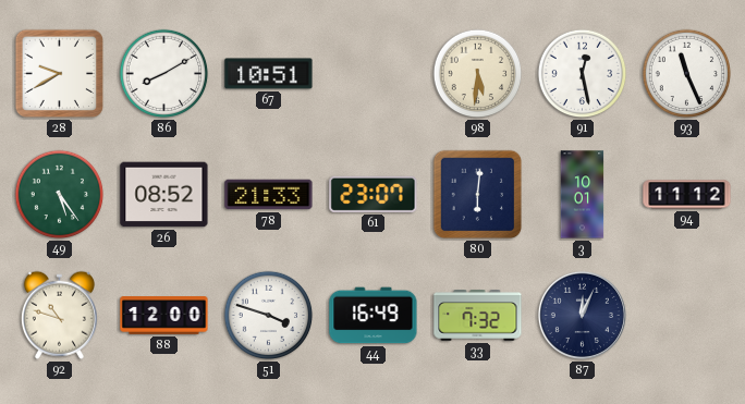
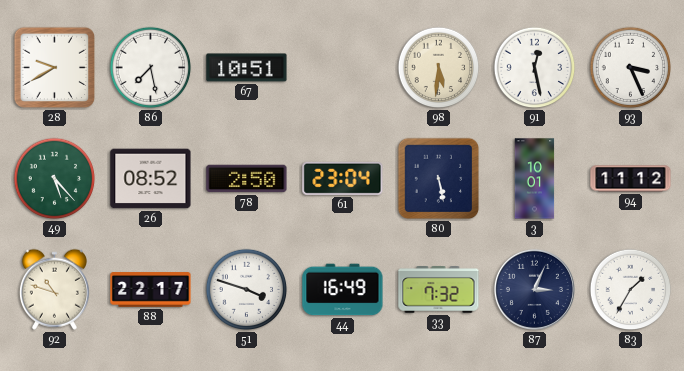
86: 8:10 -> 7:28 (151, 68)
93: 11:26 -> 3:26 (631, 68)
49: 5:24 -> 5:23 (55, 179)
78: 21:33 -> 2:50 (247, 179)
61: 23:07 -> 23:04 (343, 178)
80: 6:01 -> 5:28 (439, 179)
88: 12:00 -> 22:17 (151, 290)
87: 12:04 -> 3:04 (534, 289)
83: none -> 1:35 (631, 290)
